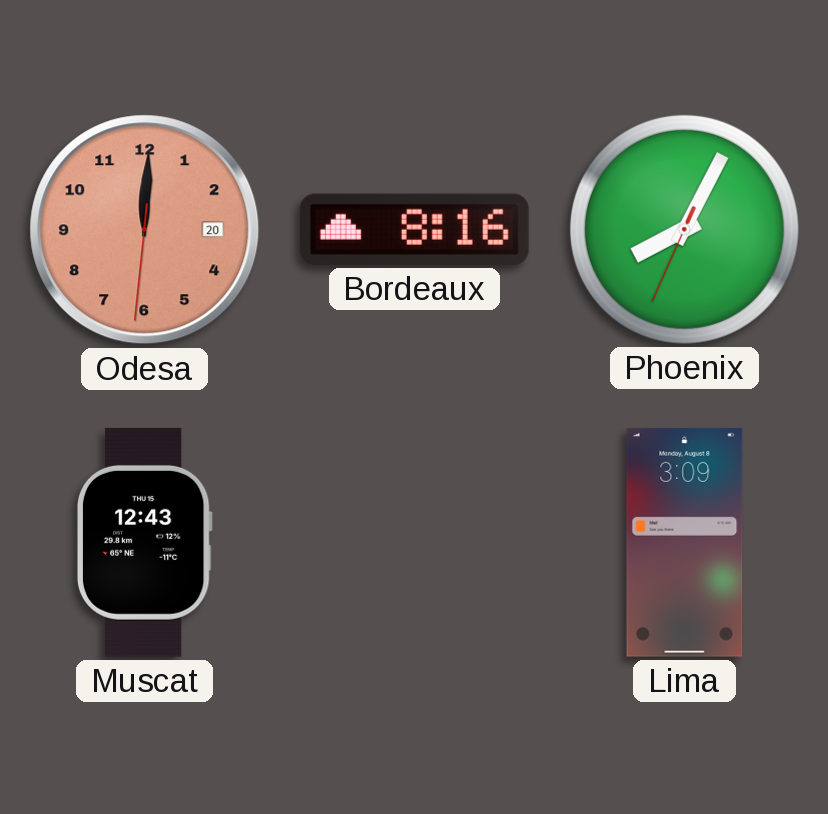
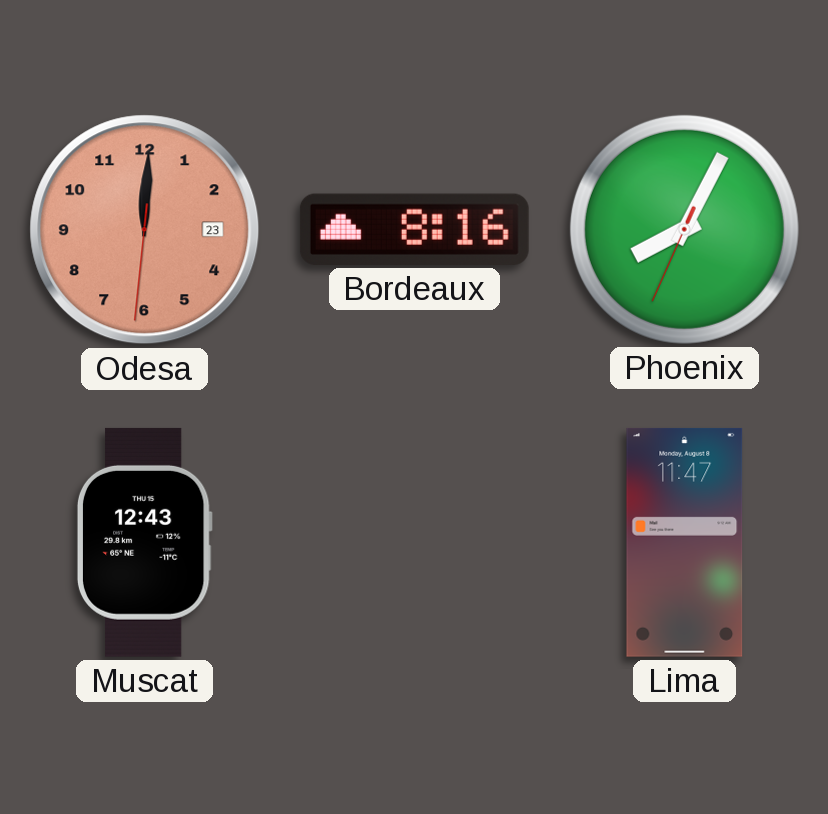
Odesa date: 20 -> 23 (145, 230)
Lima: 3:09 -> 11:47 (685, 542)
